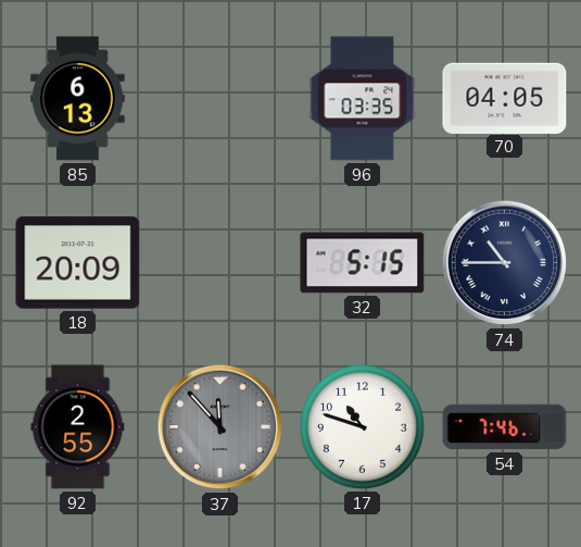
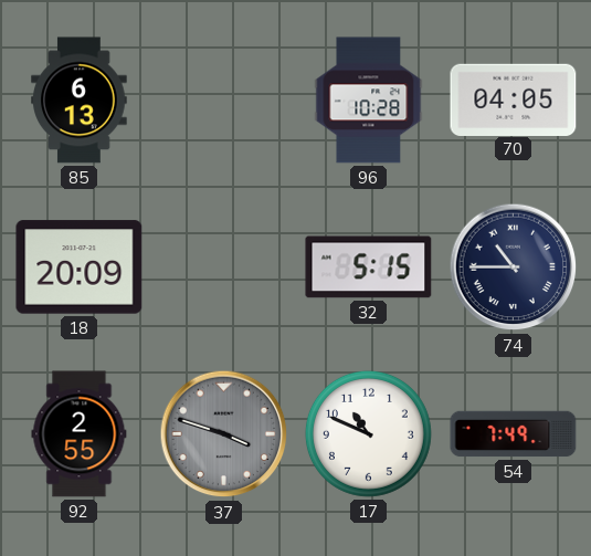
96: 03:35 -> 10:28 (369, 101)
37: 11:53 -> 3:48 (224, 434)
17: 10:48 -> 10:49 (368, 433)
54: 7:46 -> 7:49 (514, 434)
